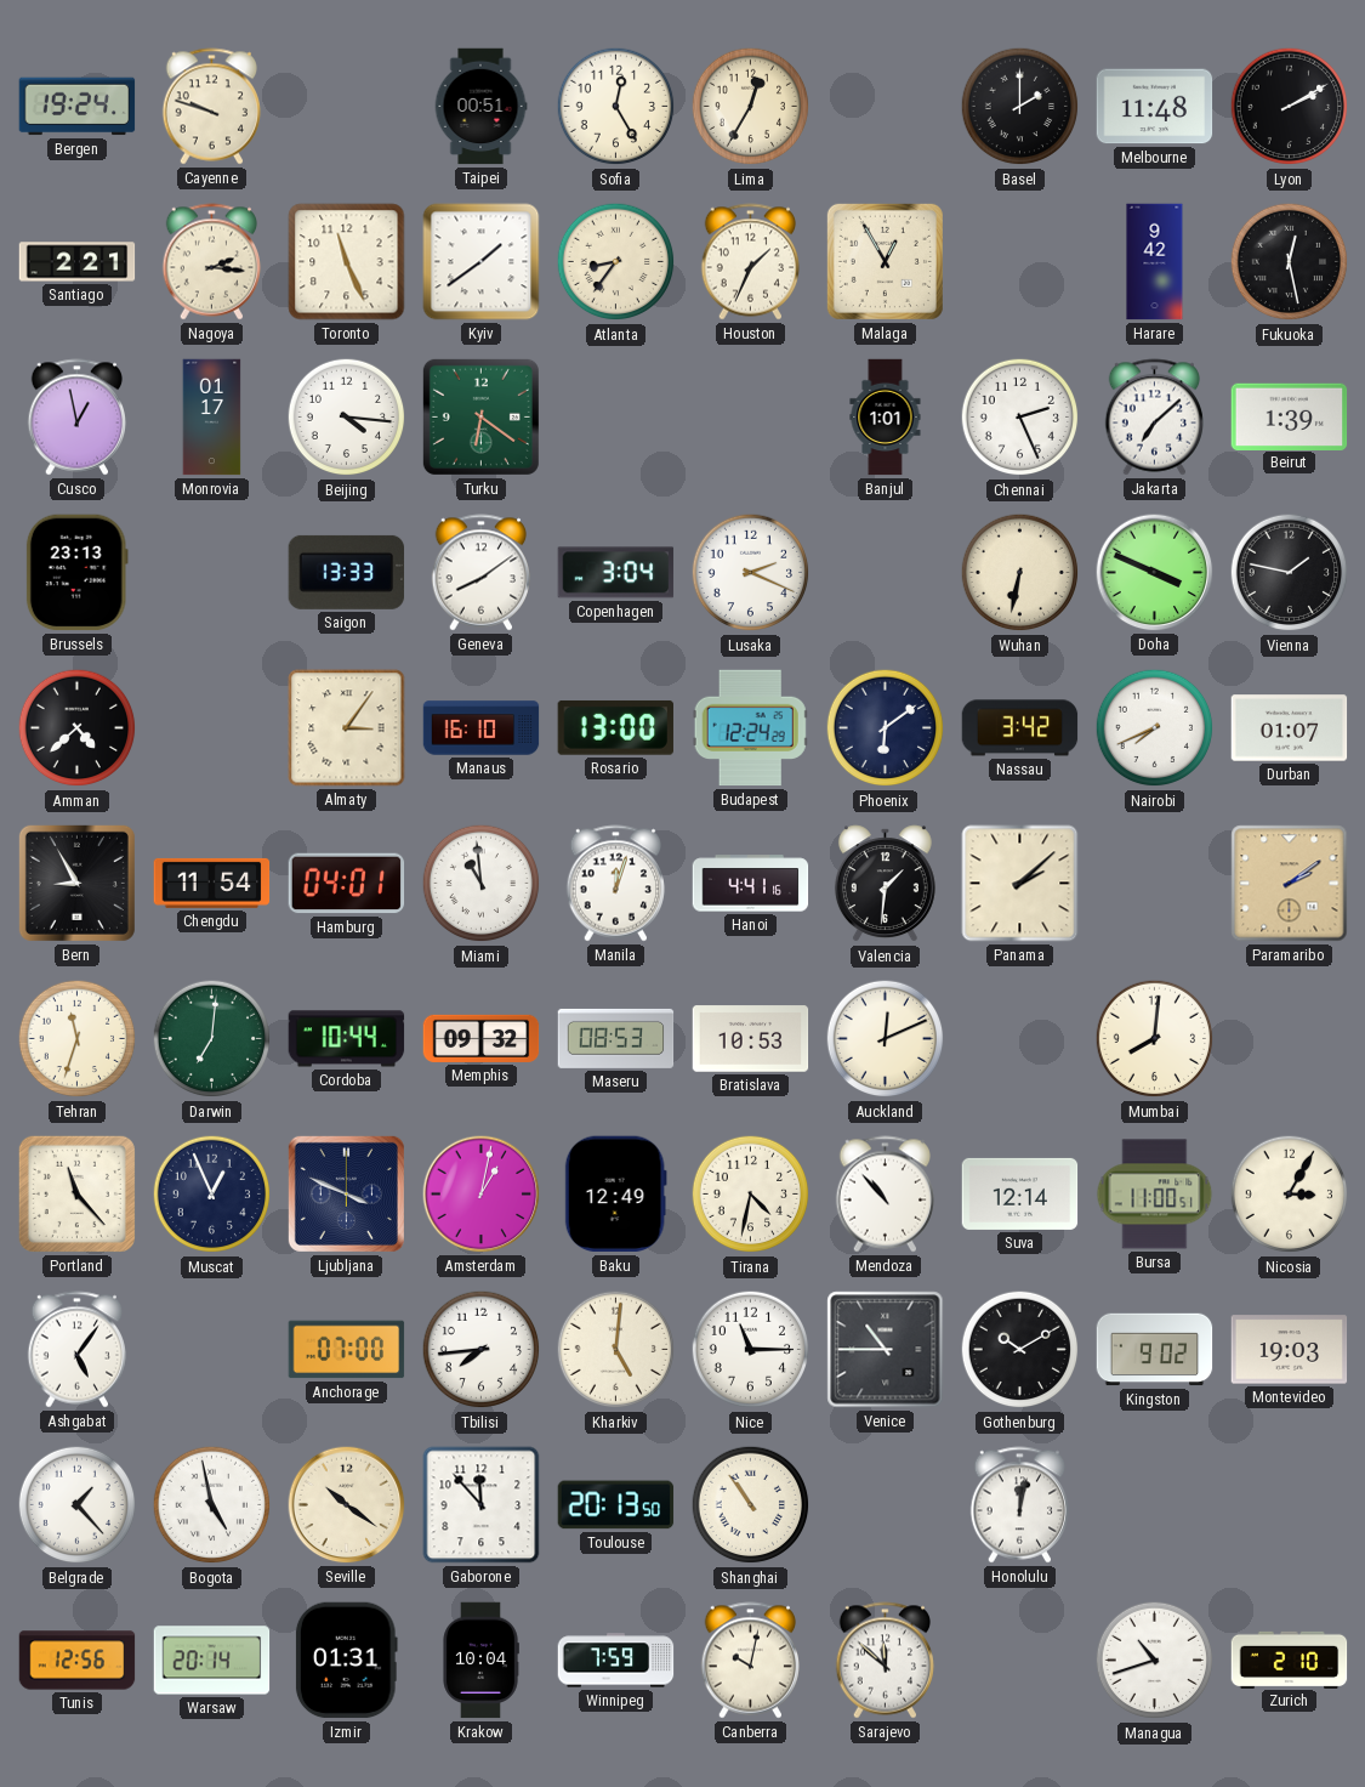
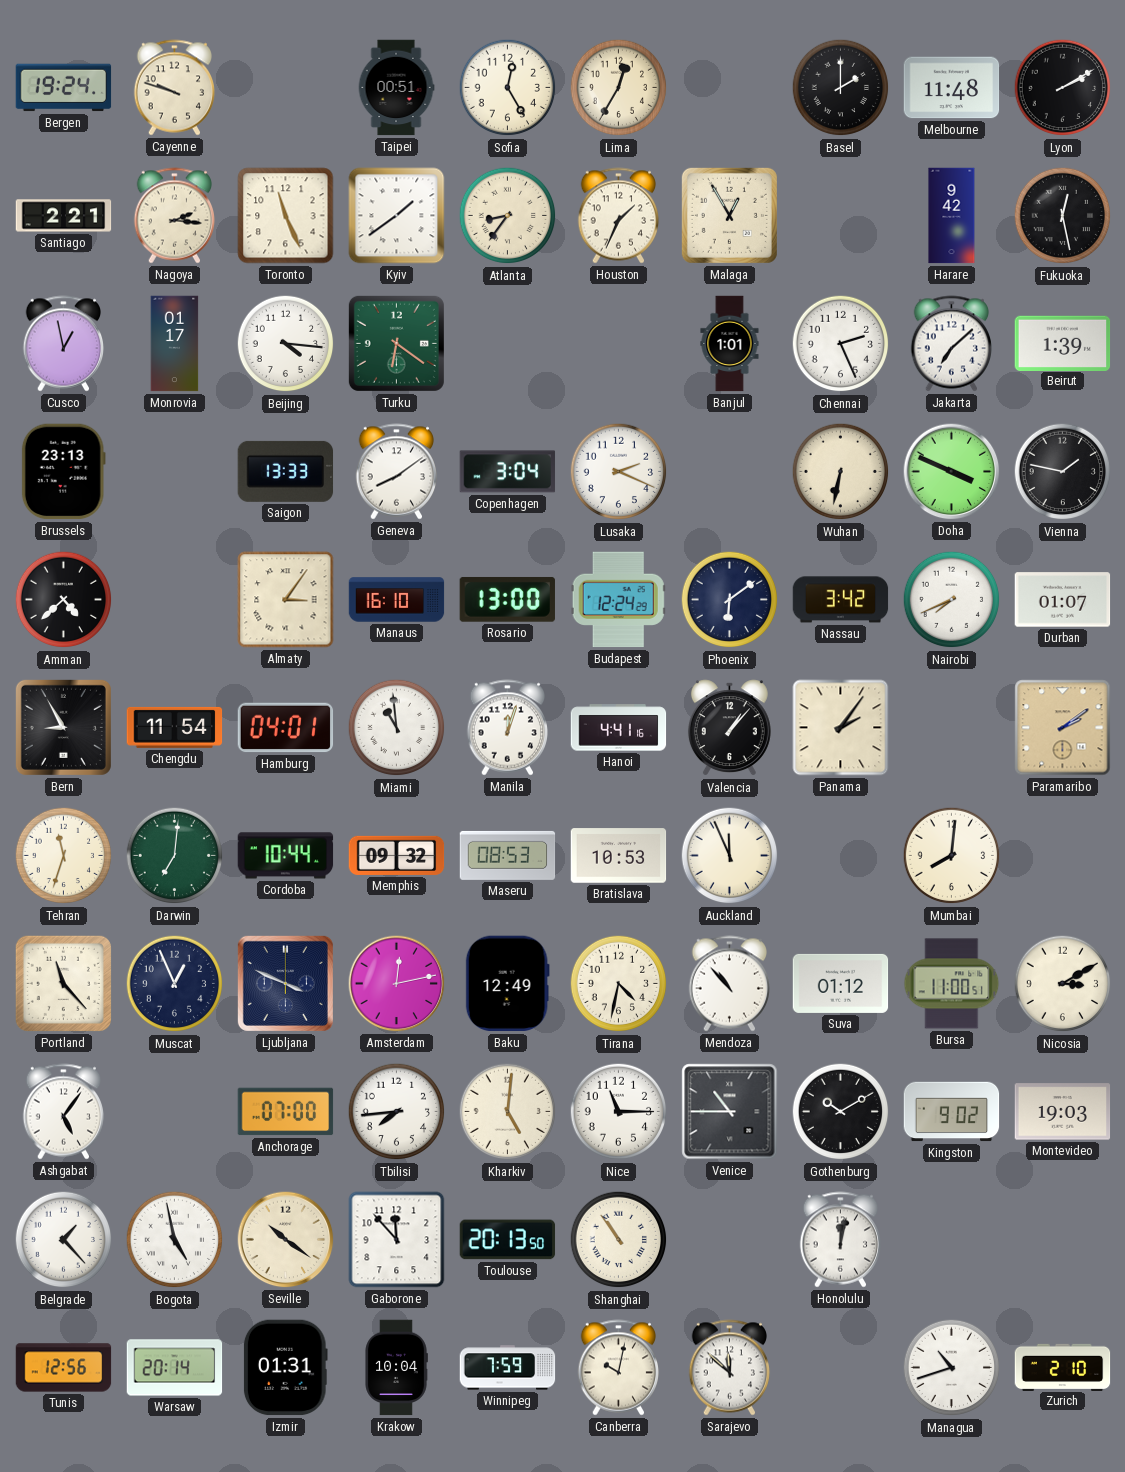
Valencia: 1:31 -> 1:07 (729, 728)
Panama: 2:08 -> 2:06 (841, 728)
Auckland: 12:11 -> 11:56 (730, 856)
Amsterdam: 1:02 -> 12:13 (397, 984)
Suva: 12:14 -> 01:12 (841, 983)
Nicosia: 3:05 -> 3:10 (1063, 984)
